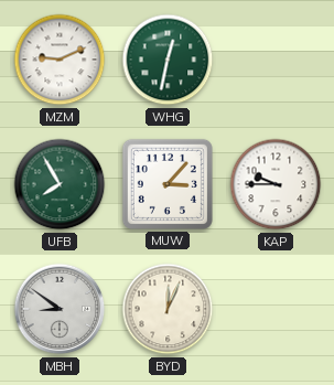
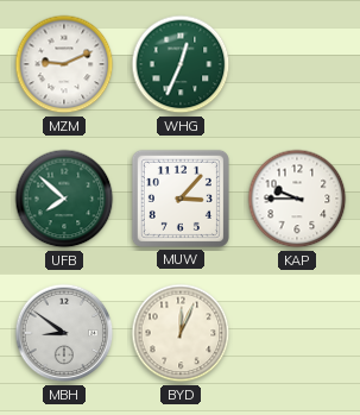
WHG: 12:32 -> 12:34 (181, 64)
UFB: 7:55 -> 7:52 (64, 199)
